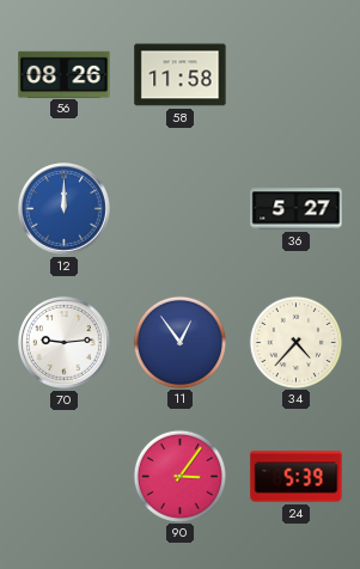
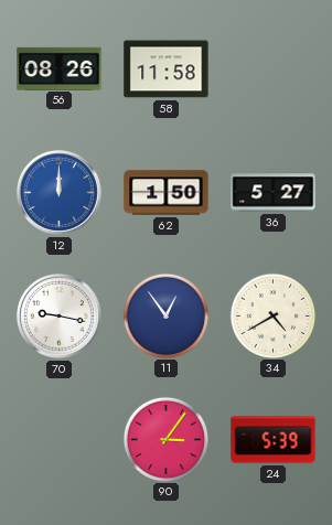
62: none -> 1:50 (167, 193)
70: 9:14 -> 9:17 (58, 315)
34: 4:37 -> 4:40 (272, 315)
